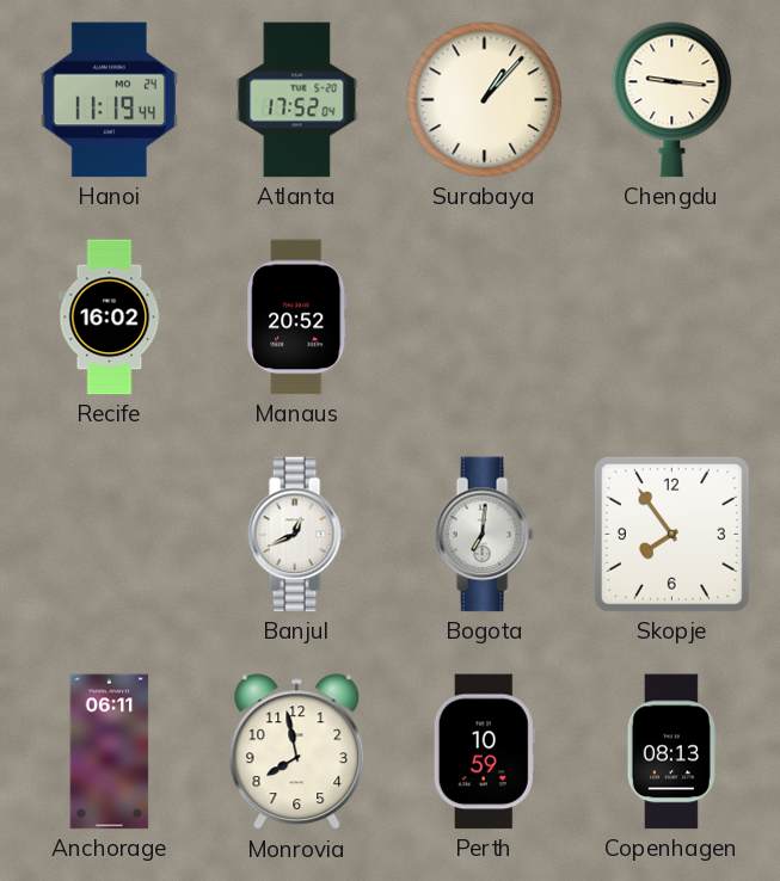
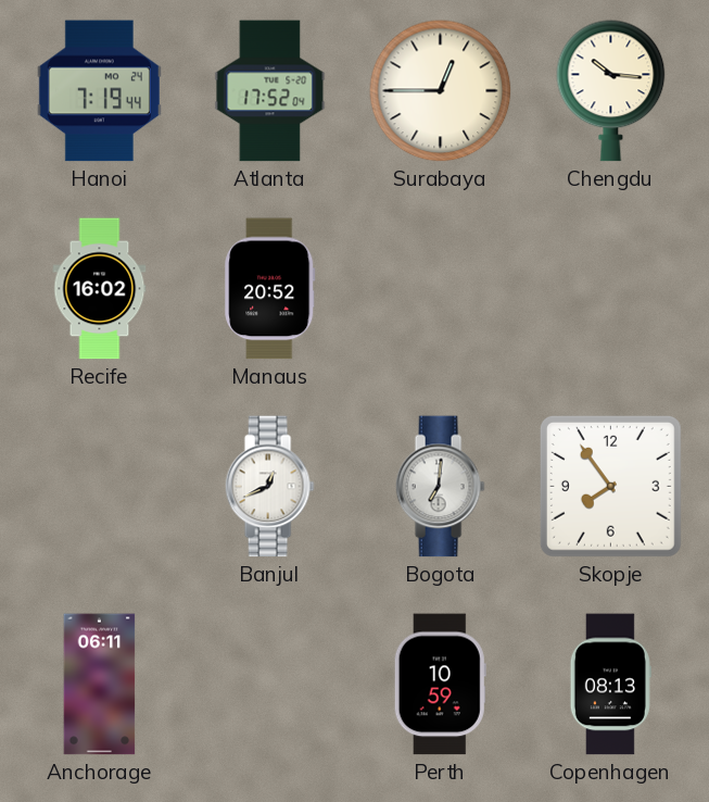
Hanoi: 11:19 -> 7:19 (99, 91)
Surabaya: 1:07 -> 12:45 (441, 91)
Chengdu: 9:16 -> 10:16 (611, 91)
Monrovia: 7:58 -> none (297, 752)
